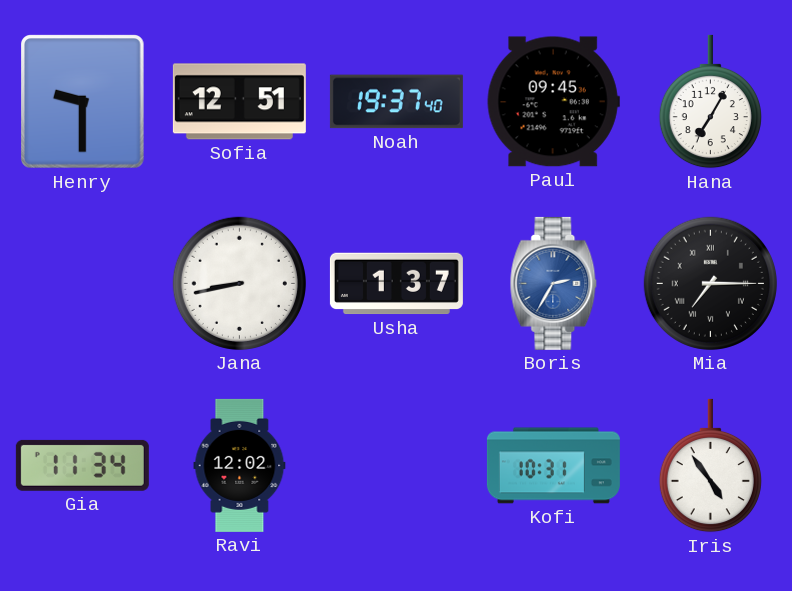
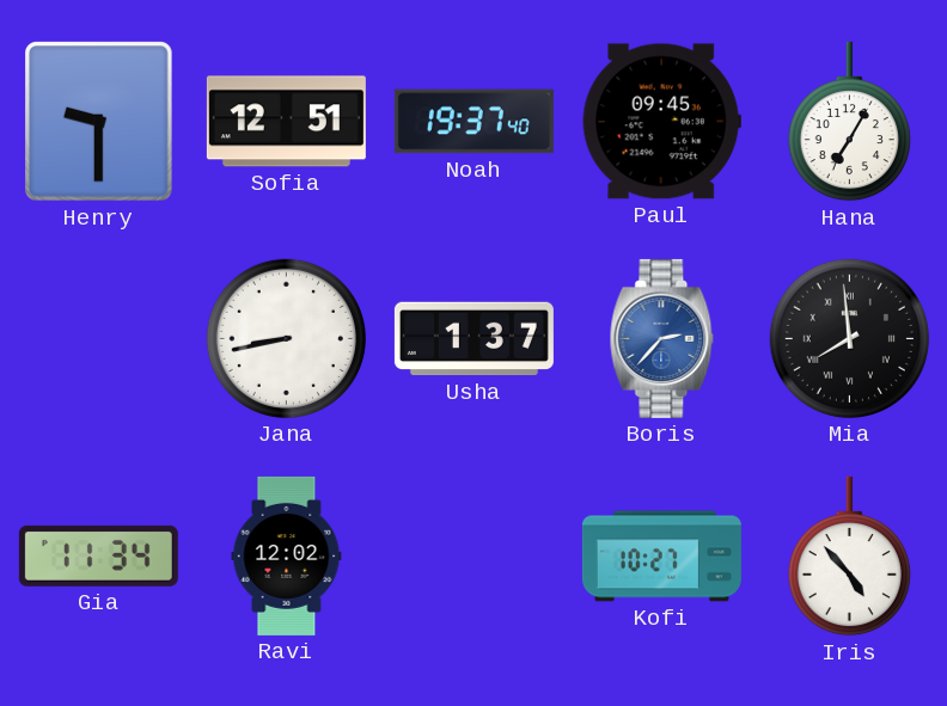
Boris: 2:35 -> 2:37 (662, 338)
Mia: 7:15 -> 7:59 (849, 338)
Kofi: 10:31 -> 10:27 (661, 557)
Iris: 4:54 -> 4:53 (849, 557)
